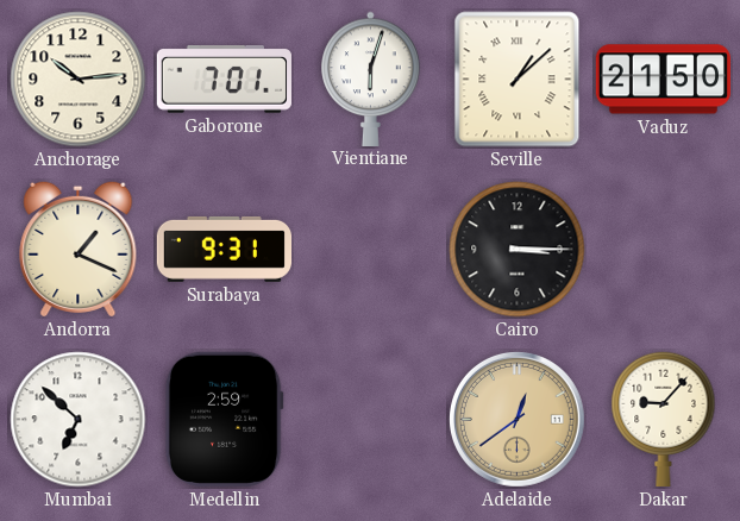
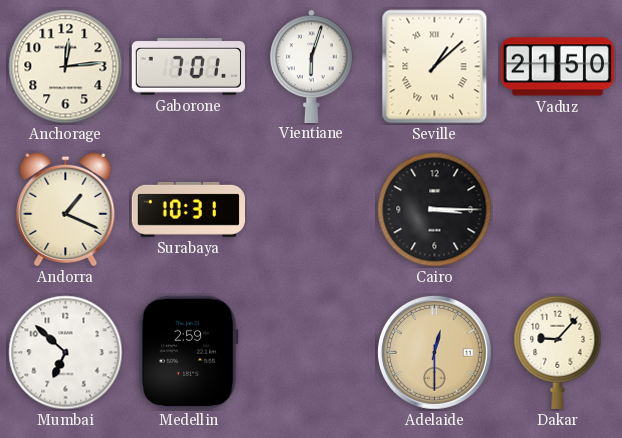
Anchorage: 10:14 -> 12:14 (66, 67)
Surabaya: 9:31 -> 10:31 (188, 209)
Adelaide: 12:39 -> 12:30 (434, 352)
